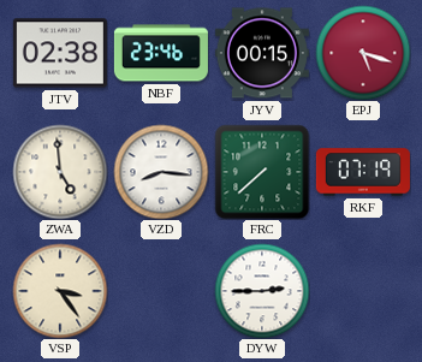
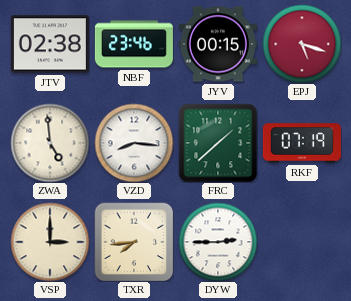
FRC: 7:38 -> 1:38 (218, 143)
VSP: 3:24 -> 3:00 (50, 242)
TXR: none -> 7:44 (134, 242)
